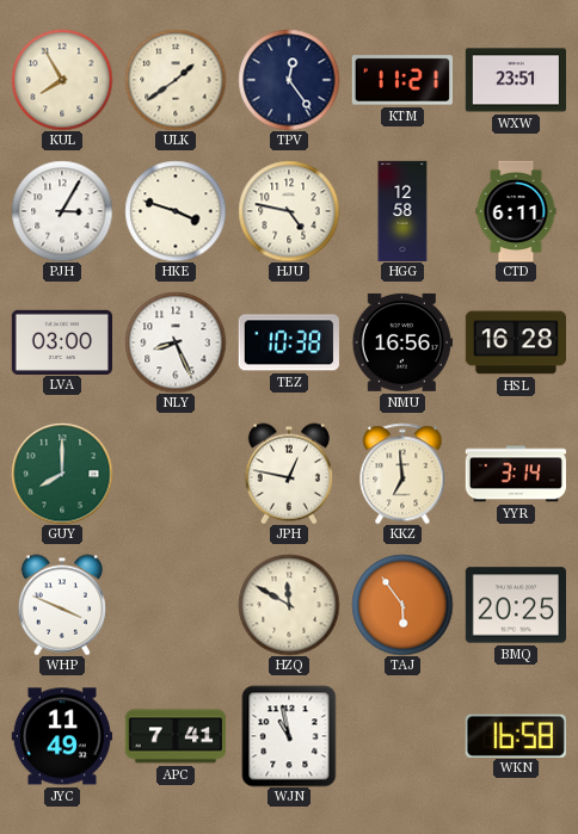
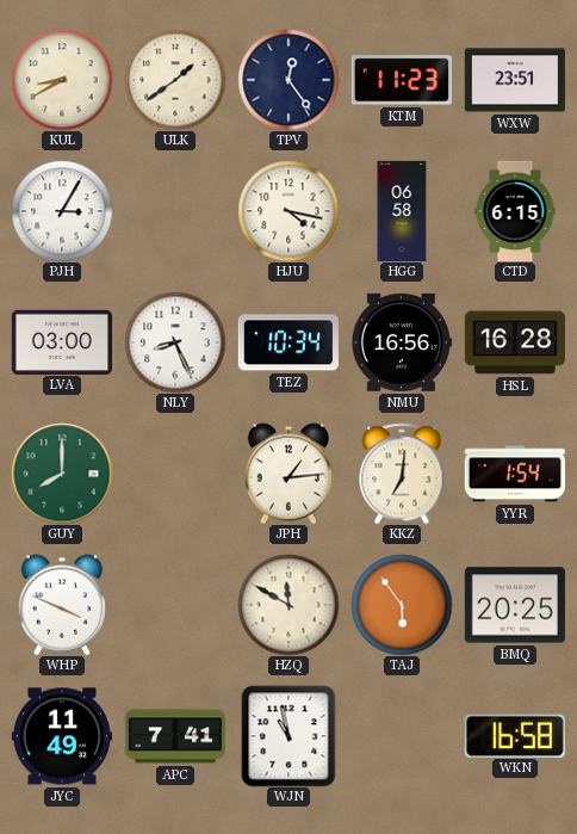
KUL: 7:55 -> 8:40 (62, 80)
KTM: 11:21 -> 11:23 (401, 80)
HKE: 3:48 -> none (176, 211)
HJU: 4:47 -> 4:17 (288, 211)
HGG: 12:58 -> 06:58 (402, 211)
CTD: 6:11 -> 6:15 (515, 211)
TEZ: 10:38 -> 10:34 (288, 342)
JPH: 12:47 -> 1:14 (288, 474)
KKZ: 6:59 -> 7:01 (402, 474)
YYR: 3:14 -> 1:54 (514, 474)
